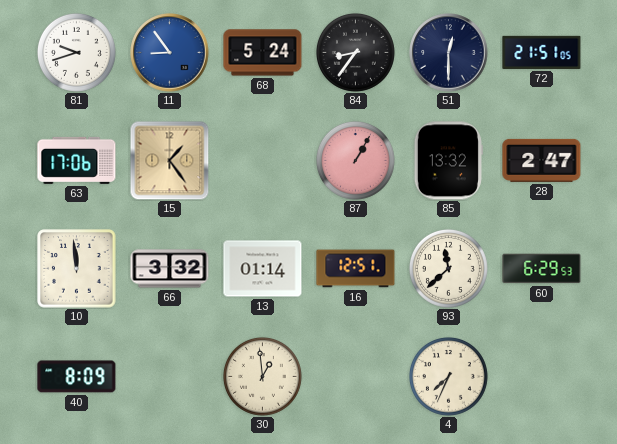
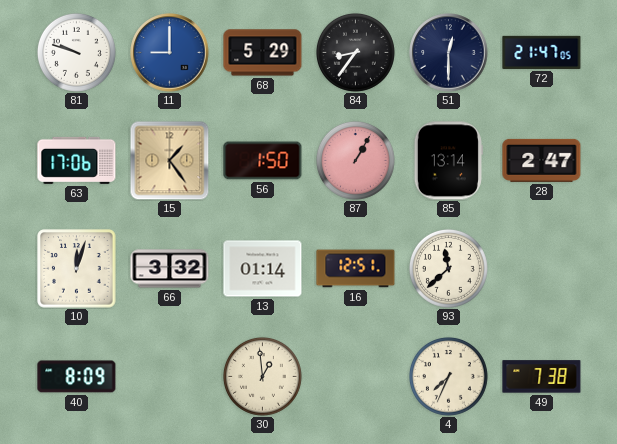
81: 9:42 -> 9:48 (76, 52)
11: 8:54 -> 9:00 (170, 53)
68: 5:24 -> 5:29 (263, 53)
72: 21:51 -> 21:47 (542, 52)
56: none -> 1:50 (263, 161)
85: 13:32 -> 13:14 (448, 161)
10: 11:59 -> 12:03 (77, 269)
60: 6:29 -> none (542, 269)
49: none -> 7:38 (542, 377)
